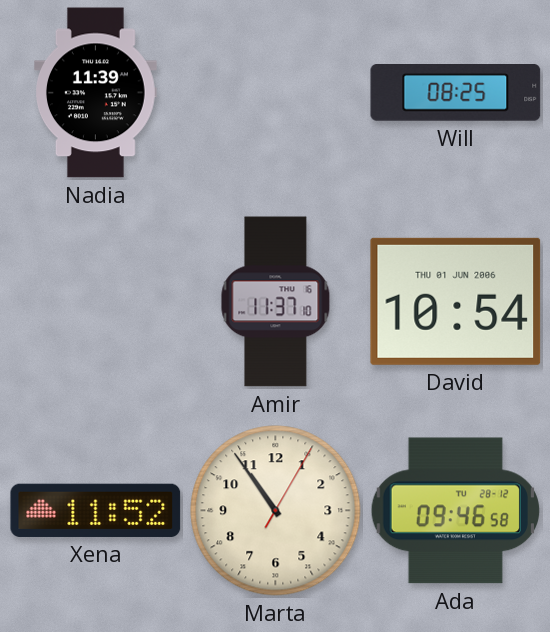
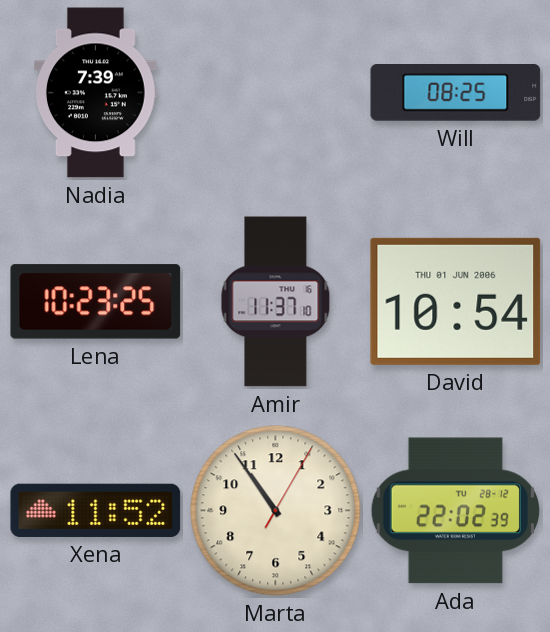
Nadia: 11:39 -> 7:39 (96, 93)
Lena: none -> 10:23 (96, 302)
Ada: 09:46 -> 22:02 (455, 511)
